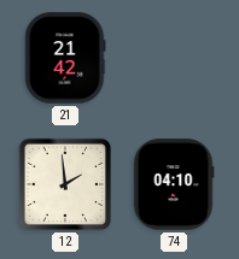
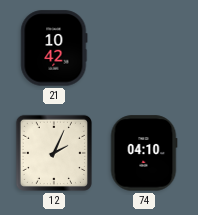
21: 21:42 -> 10:42 (54, 48)
12: 1:59 -> 2:04 (54, 153)
